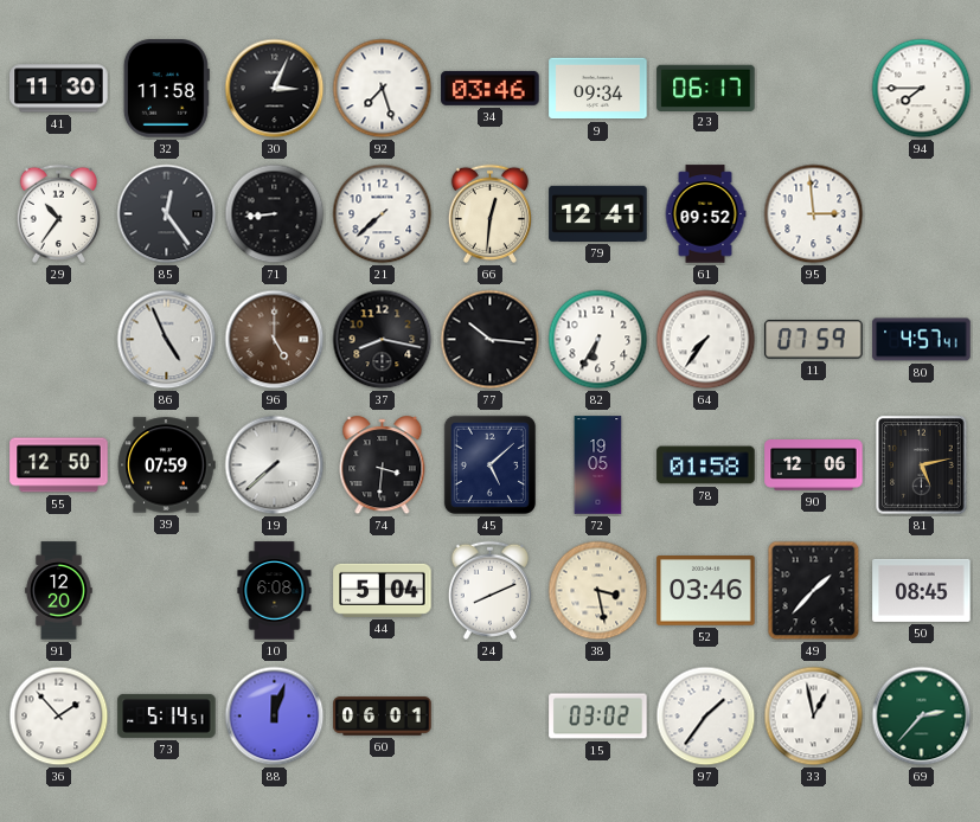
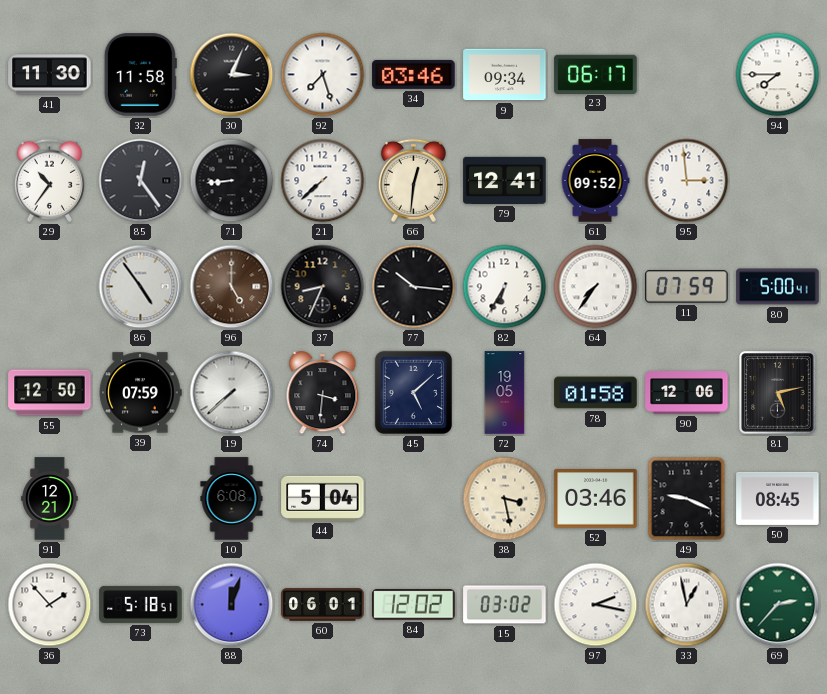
86: 4:56 -> 4:54 (141, 287)
37: 8:17 -> 8:34 (323, 287)
80: 4:57 -> 5:00 (778, 287)
91: 12:20 -> 12:21 (50, 499)
24: 8:11 -> none (489, 590)
49: 1:37 -> 9:19 (687, 499)
73: 5:14 -> 5:18 (141, 604)
84: none -> 12:02 (414, 605)
97: 1:36 -> 2:17 (596, 605)
